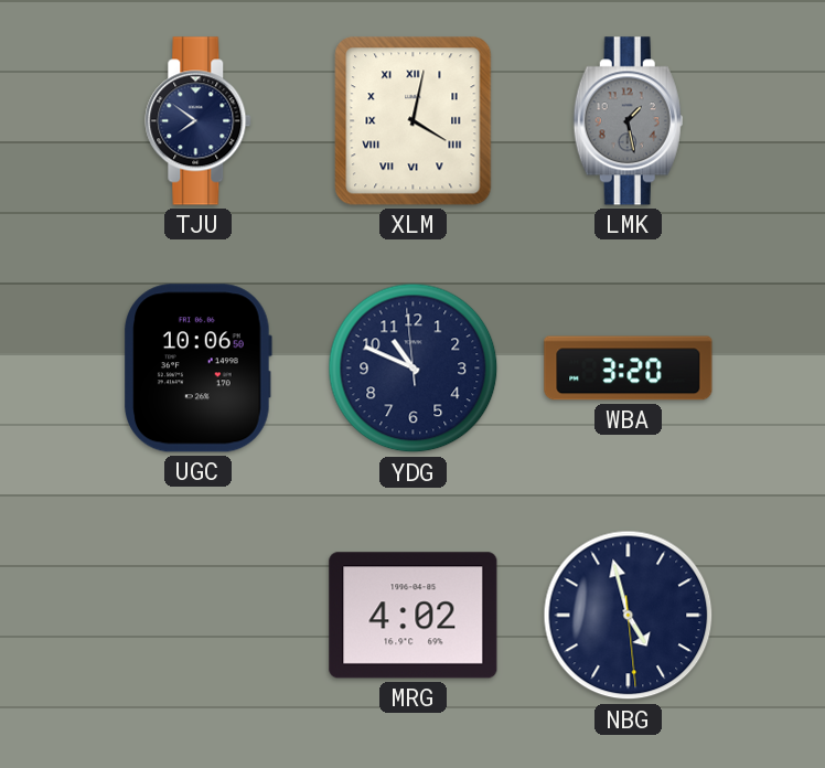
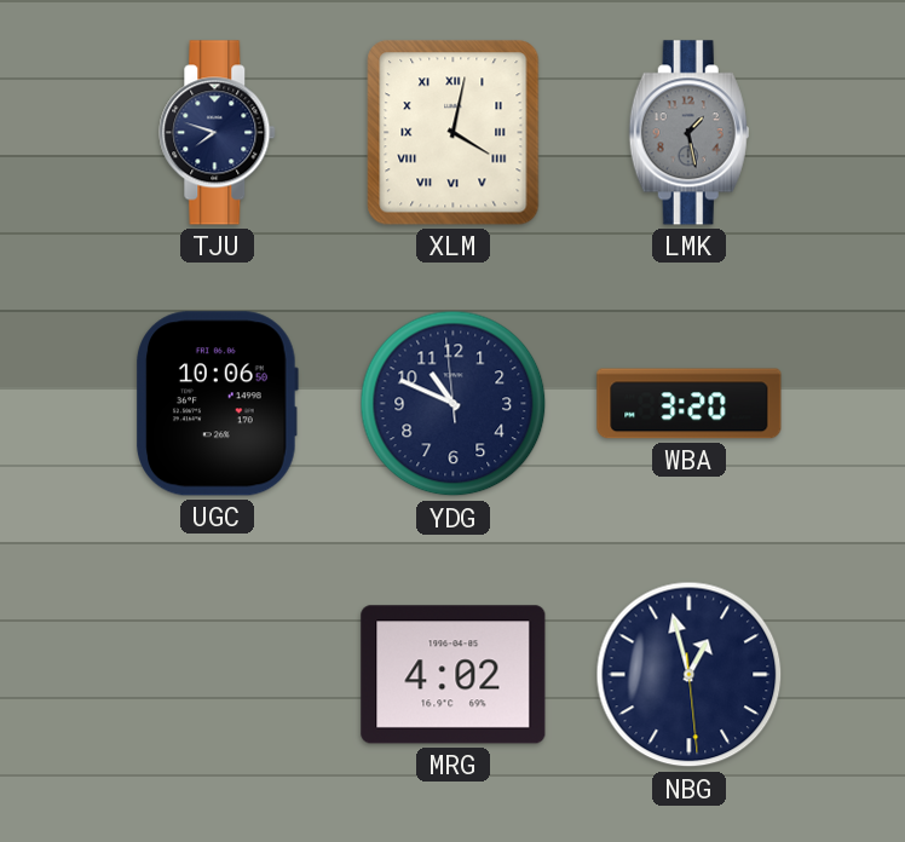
TJU: 7:51 -> 7:48 (218, 133)
NBG: 4:57 -> 12:57 (690, 675)
